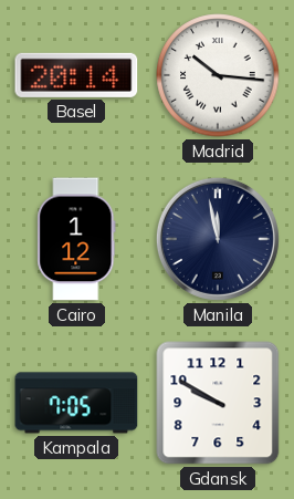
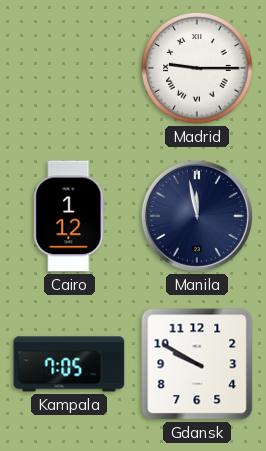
Basel: 20:14 -> none (76, 75)
Madrid: 10:16 -> 9:15 (197, 68)
